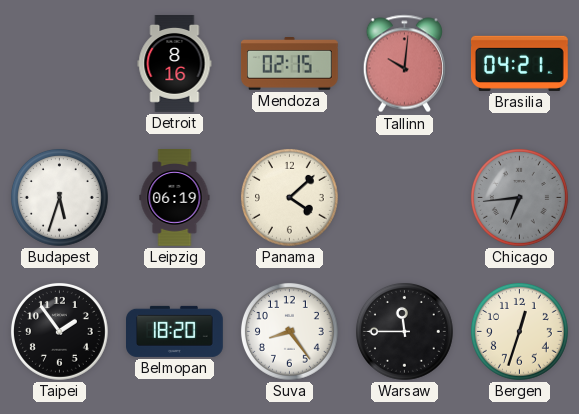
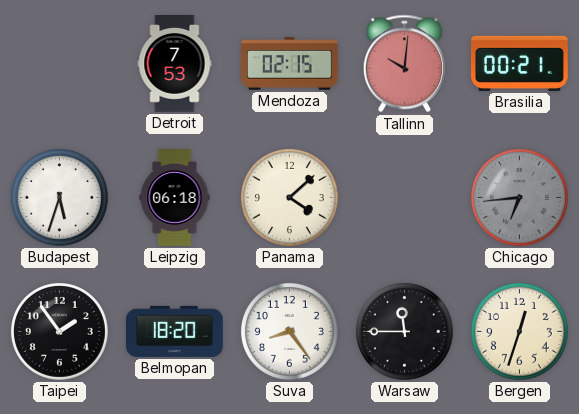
Detroit: 8:16 -> 7:53 (175, 64)
Brasilia: 04:21 -> 00:21 (519, 63)
Leipzig: 06:19 -> 06:18 (175, 198)
